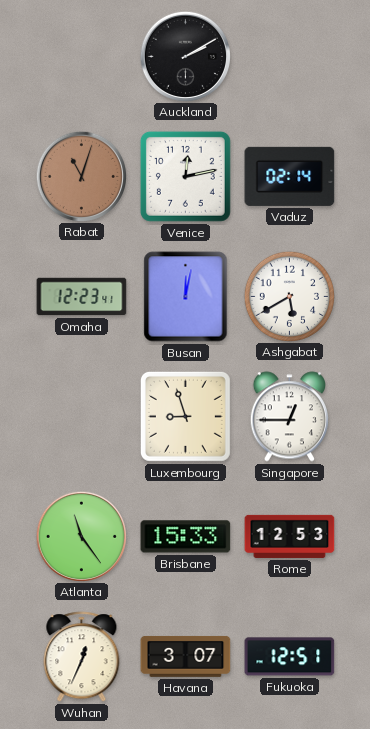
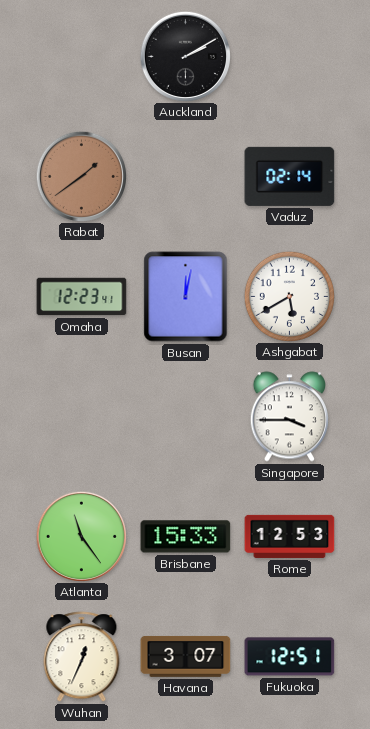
Rabat: 11:03 -> 1:39 (81, 176)
Venice: 12:13 -> none (185, 176)
Luxembourg: 8:57 -> none (185, 416)
Singapore: 12:45 -> 3:45 (289, 417)
